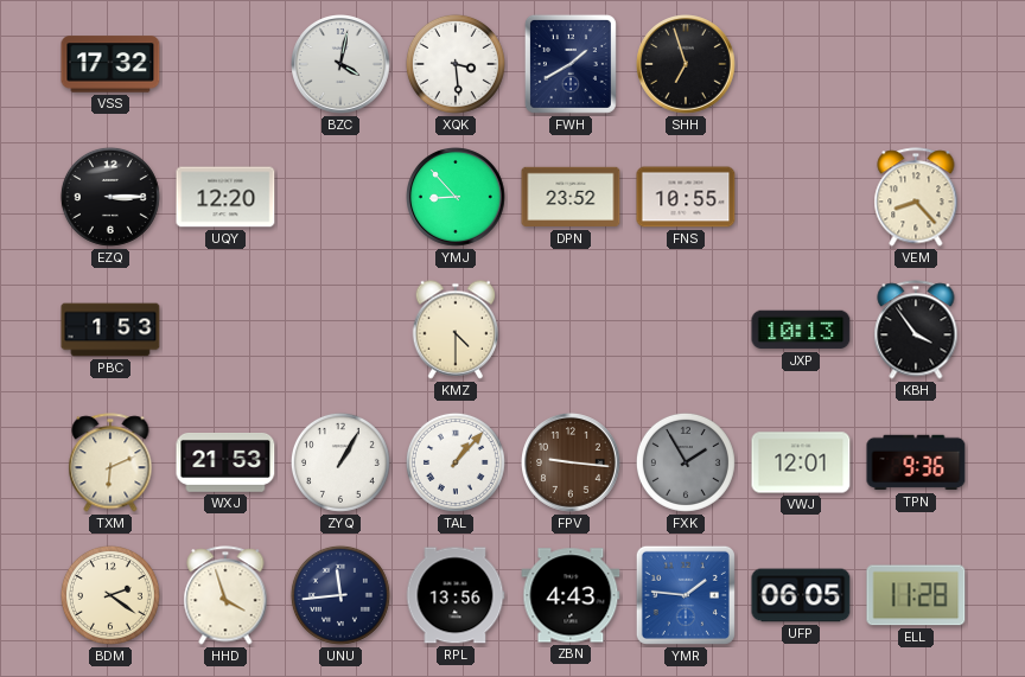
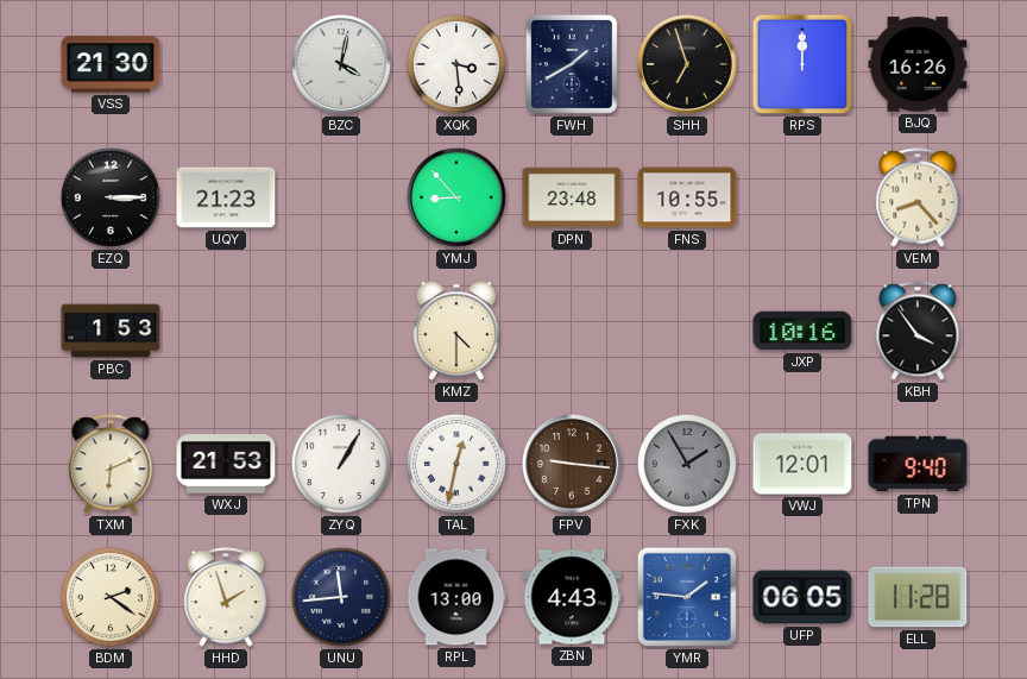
VSS: 17:32 -> 21:30 (111, 64)
RPS: none -> 12:00 (802, 64)
BJQ: none -> 16:26 (918, 64)
UQY: 12:20 -> 21:23 (226, 197)
DPN: 23:52 -> 23:48 (572, 197)
JXP: 10:13 -> 10:16 (802, 331)
TAL: 1:07 -> 12:32 (456, 464)
TPN: 9:36 -> 9:40 (918, 464)
HHD: 3:57 -> 1:57 (226, 597)
RPL: 13:56 -> 13:00 (456, 597)
